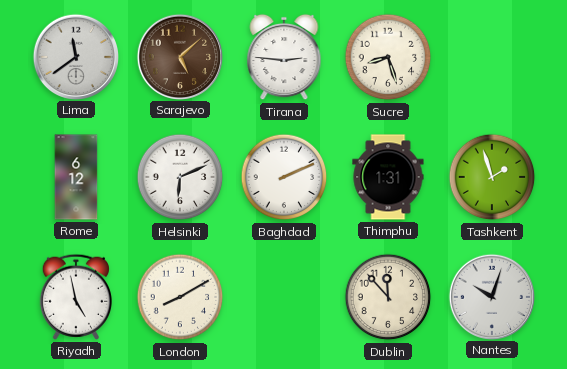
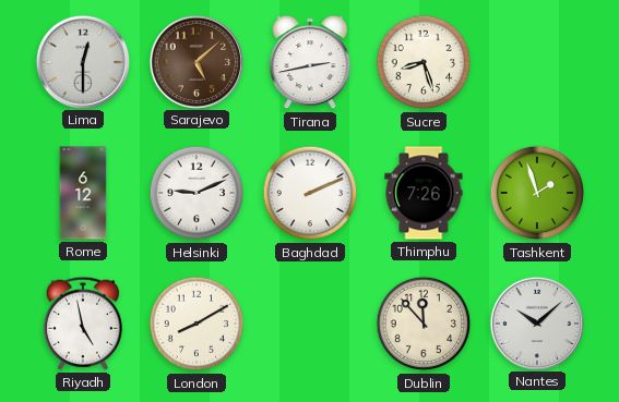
Lima: 11:39 -> 12:30 (82, 61)
Tirana: 2:46 -> 2:43 (310, 62)
Helsinki: 6:11 -> 9:11 (197, 193)
Thimphu: 1:31 -> 7:26 (424, 193)
Nantes: 10:03 -> 10:08 (536, 322)
